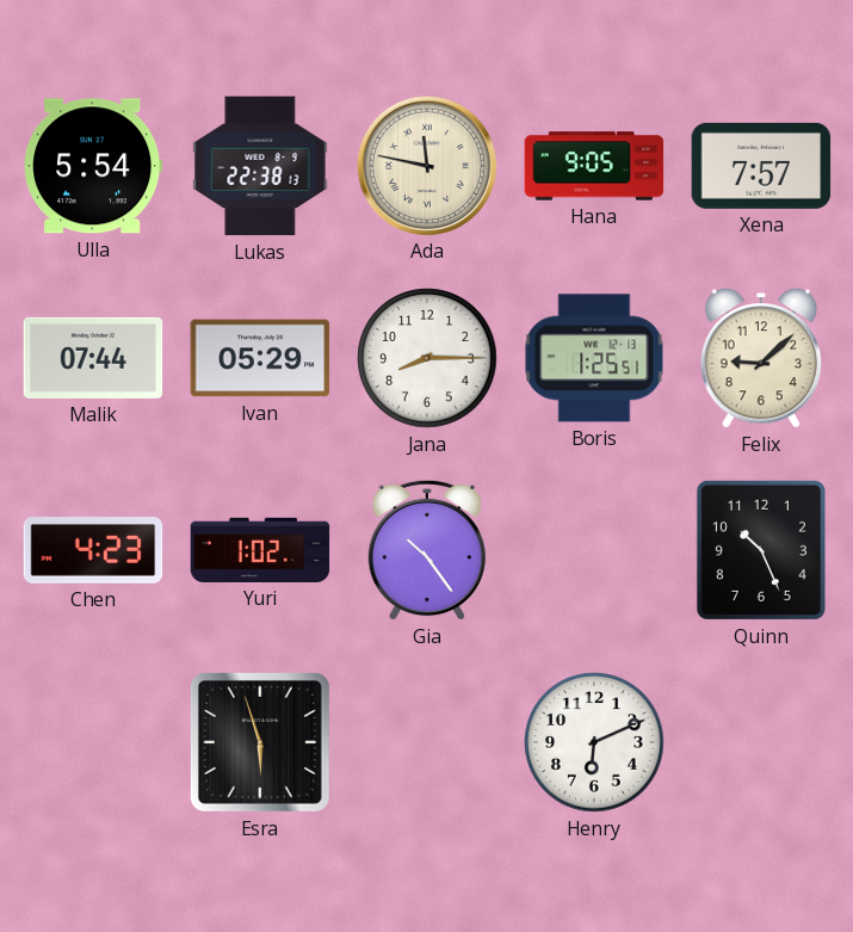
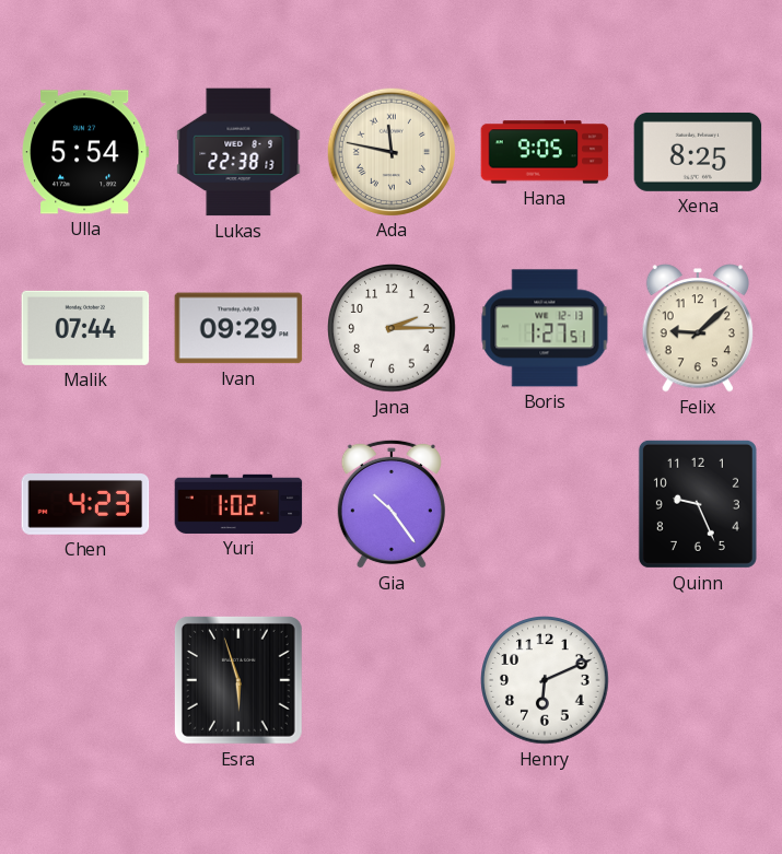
Xena: 7:57 -> 8:25 (698, 152)
Ivan: 05:29 -> 09:29 (238, 328)
Jana: 8:15 -> 2:15 (392, 328)
Boris: 1:25 -> 1:27 (545, 328)
Quinn: 10:26 -> 9:26 (698, 504)
